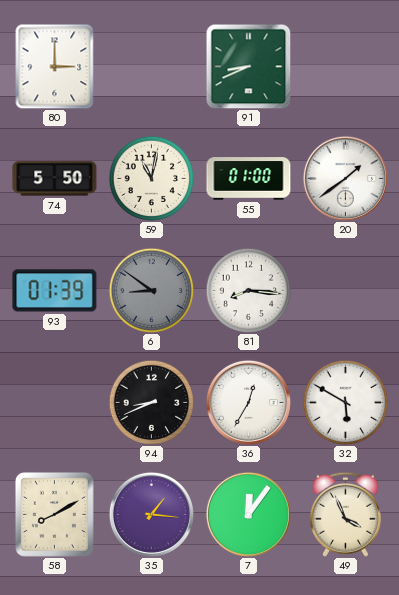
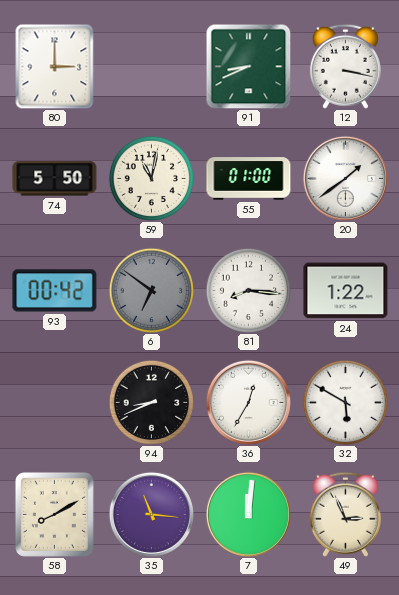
12: none -> 3:17 (345, 66)
93: 01:39 -> 00:42 (55, 291)
6: 8:51 -> 6:51 (151, 290)
24: none -> 1:22 (346, 291)
35: 1:16 -> 11:16 (151, 514)
7: 12:06 -> 12:01 (248, 514)
49: 3:56 -> 2:56 (345, 514)
